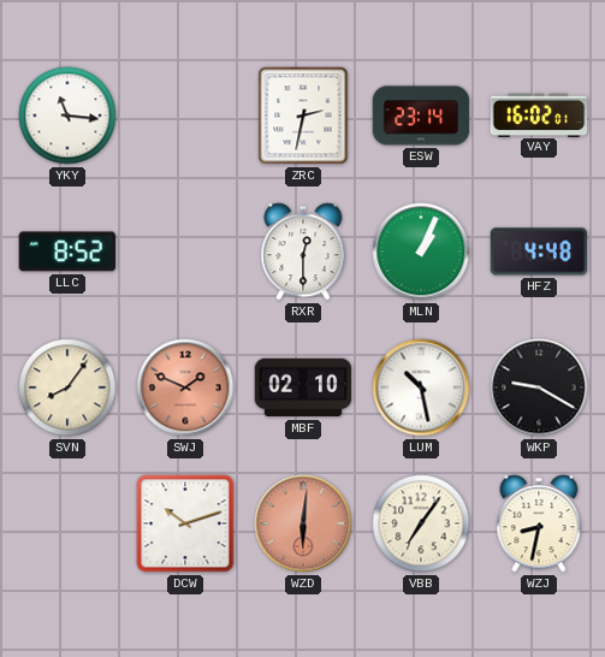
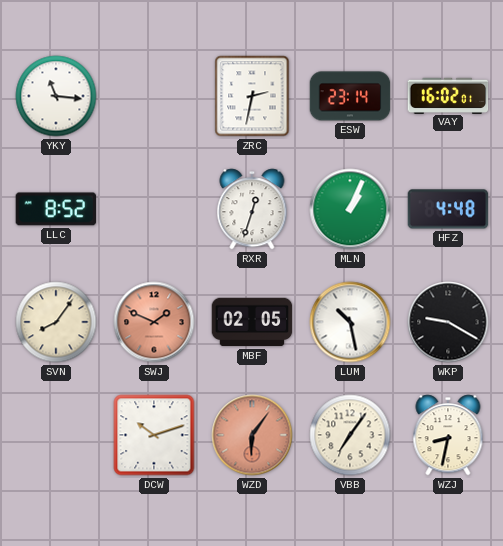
RXR: 12:30 -> 12:33 (252, 209)
MBF: 02:10 -> 02:05 (252, 322)
WZD: 6:01 -> 6:06 (252, 435)
